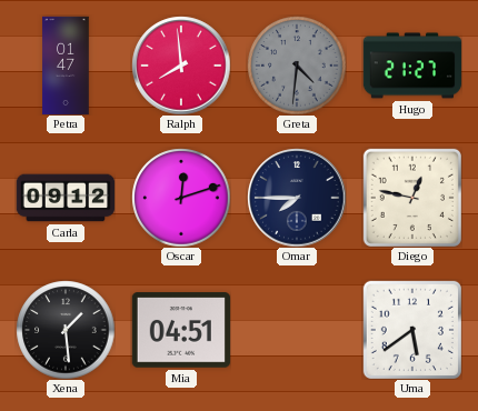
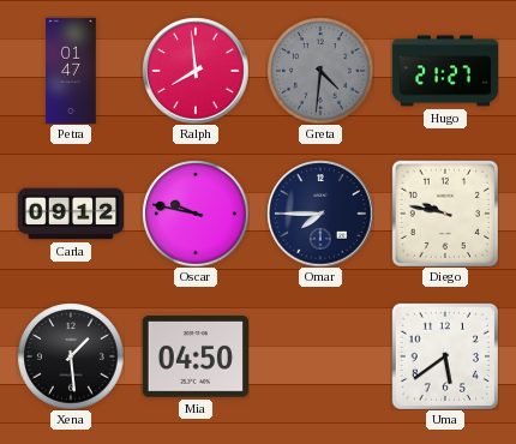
Oscar: 12:12 -> 9:47 (196, 214)
Diego: 12:47 -> 9:47 (445, 214)
Mia: 04:51 -> 04:50 (194, 356)
